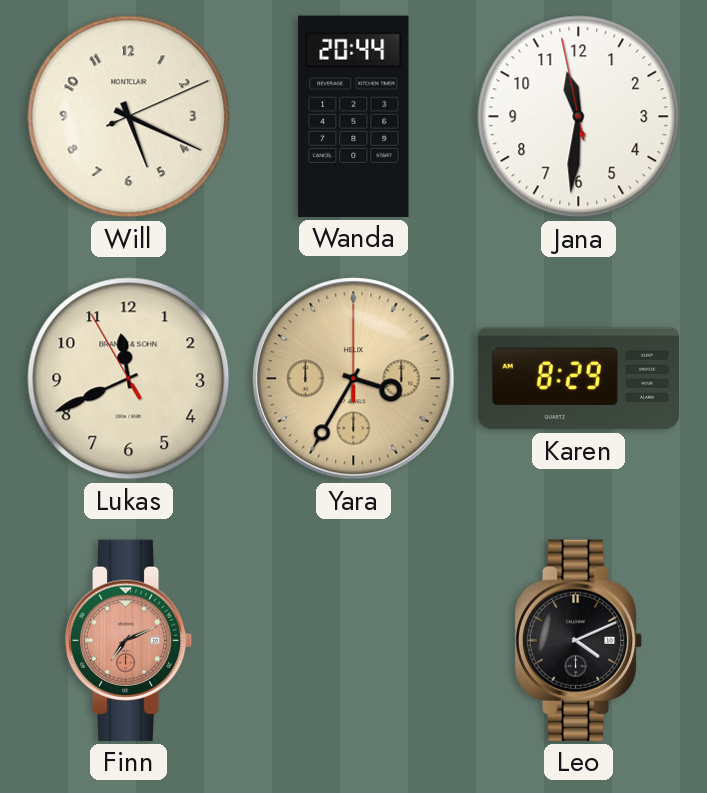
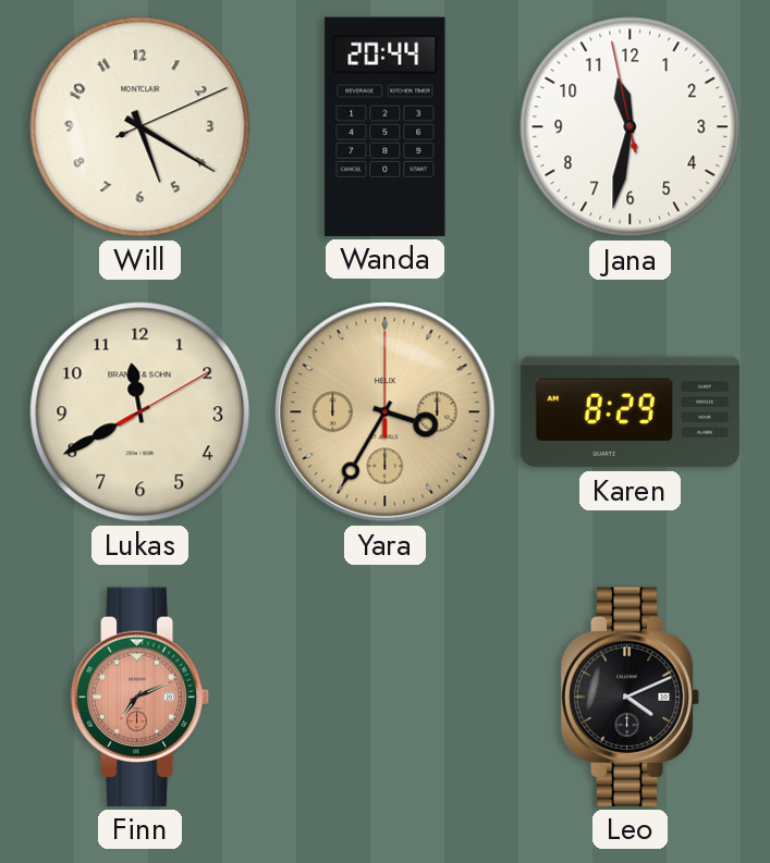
Will: 5:19 -> 5:20 (140, 127)
Jana: 11:30 -> 11:31 (631, 127)
Lukas: 11:40:55 -> 11:40:10 (140, 412)
